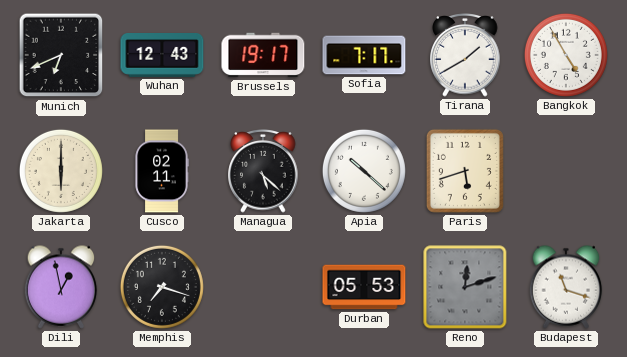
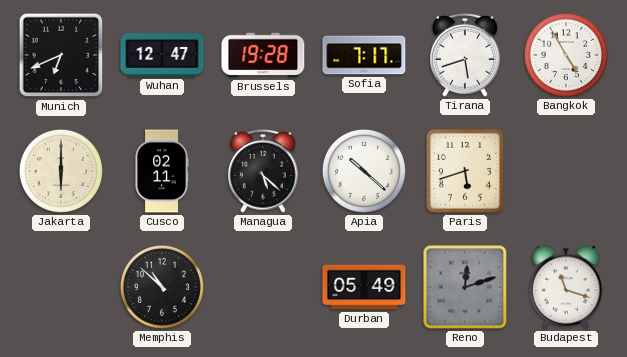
Wuhan: 12:43 -> 12:47 (162, 56)
Brussels: 19:17 -> 19:28 (263, 55)
Tirana: 1:40 -> 5:42 (465, 55)
Dili: 12:58 -> none (61, 287)
Memphis: 7:18 -> 10:52 (162, 287)
Durban: 05:53 -> 05:49 (364, 287)
